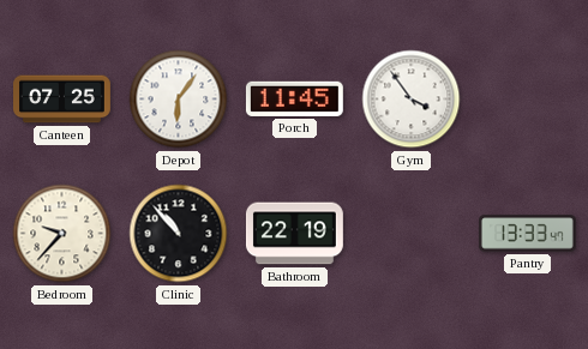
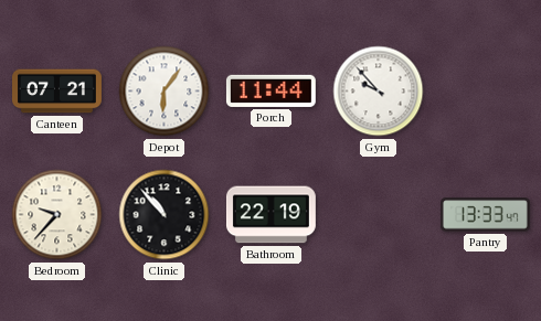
Canteen: 07:25 -> 07:21 (57, 92)
Porch: 11:45 -> 11:44 (270, 90)
Gym: 3:54 -> 9:53 (379, 92)
